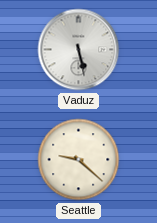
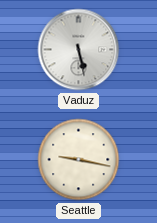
Seattle: 9:22 -> 9:17 (79, 160)
